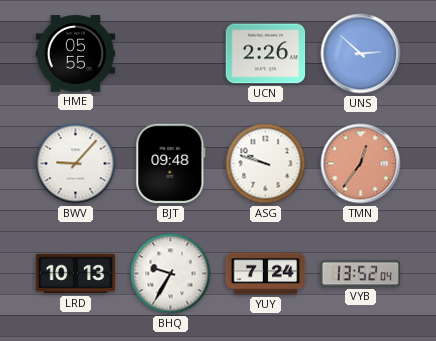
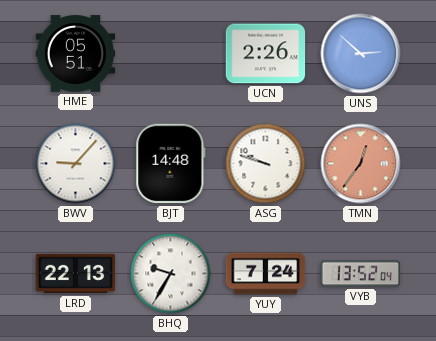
HME: 05:55 -> 05:51 (76, 54)
BJT: 09:48 -> 14:48 (171, 164)
LRD: 10:13 -> 22:13 (76, 274)
